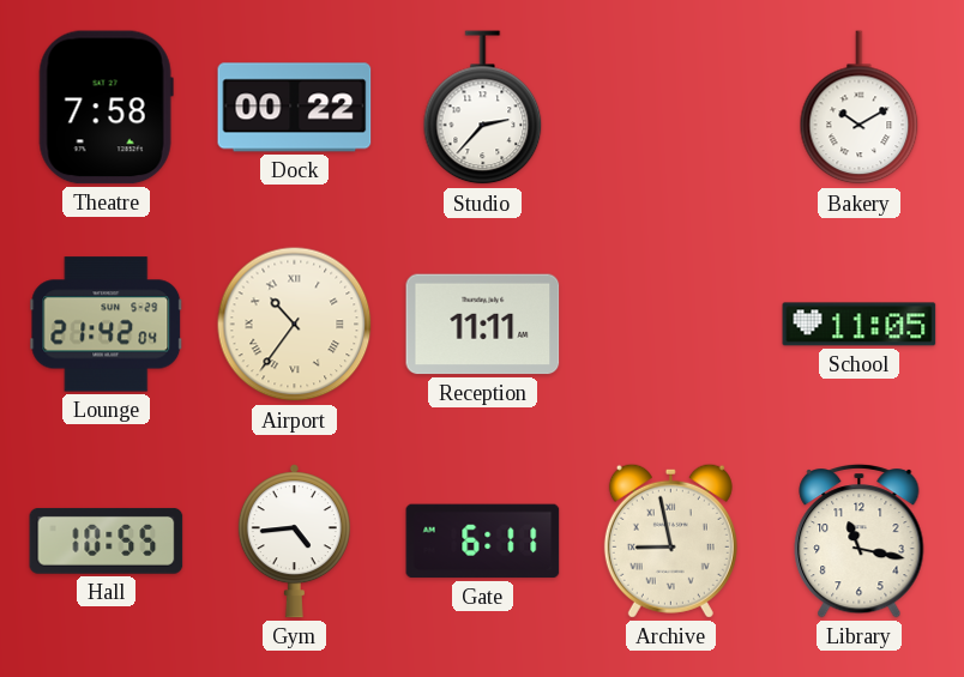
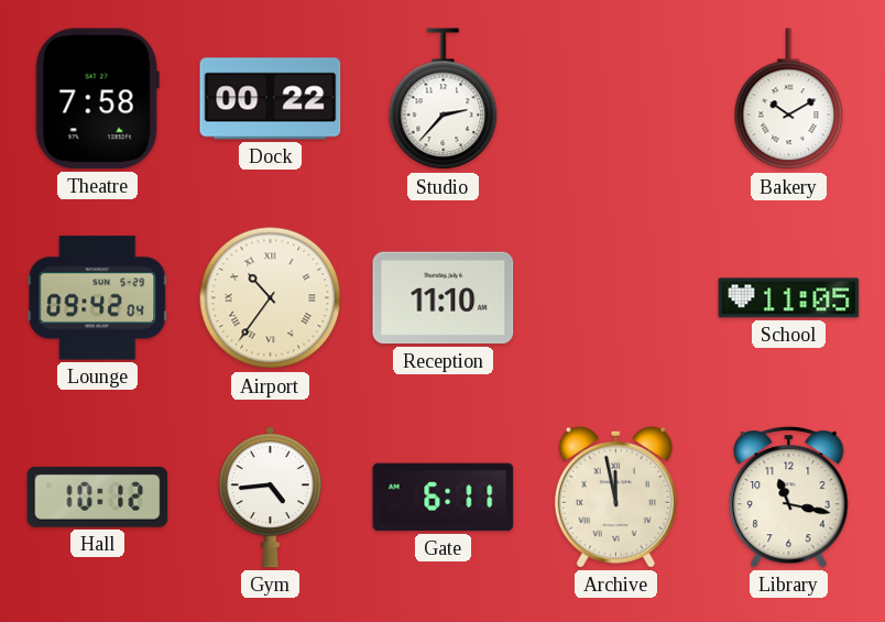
Lounge: 21:42 -> 09:42 (98, 298)
Reception: 11:11 -> 11:10 (444, 298)
Hall: 10:55 -> 10:12 (98, 496)
Archive: 8:58 -> 11:58 (615, 496)
